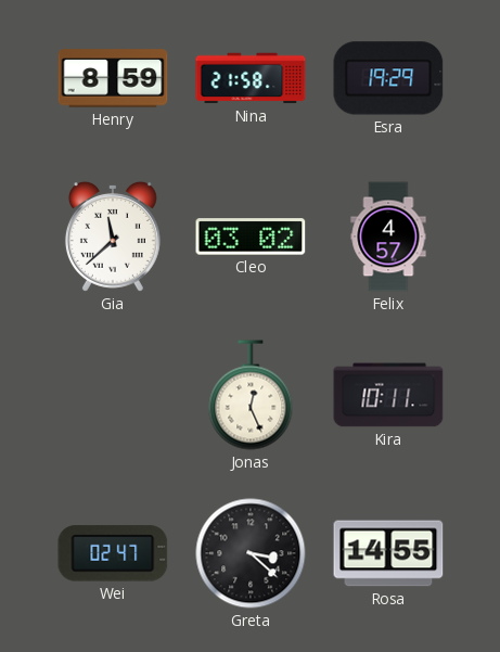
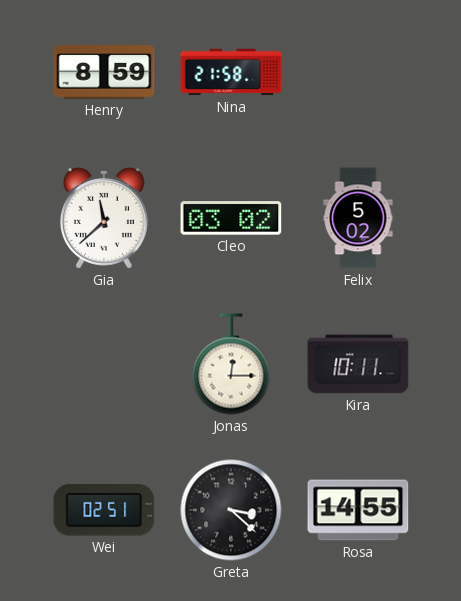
Esra: 19:29 -> none (388, 78)
Felix: 4:57 -> 5:02 (358, 218)
Jonas: 12:26 -> 12:15 (231, 364)
Wei: 02:47 -> 02:51 (104, 510)
